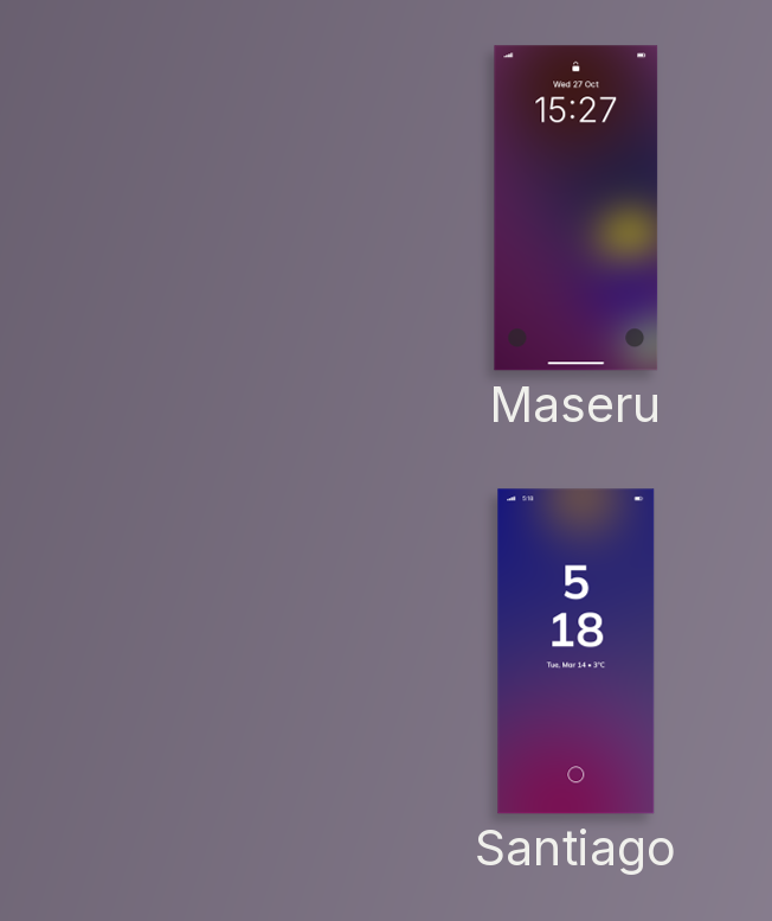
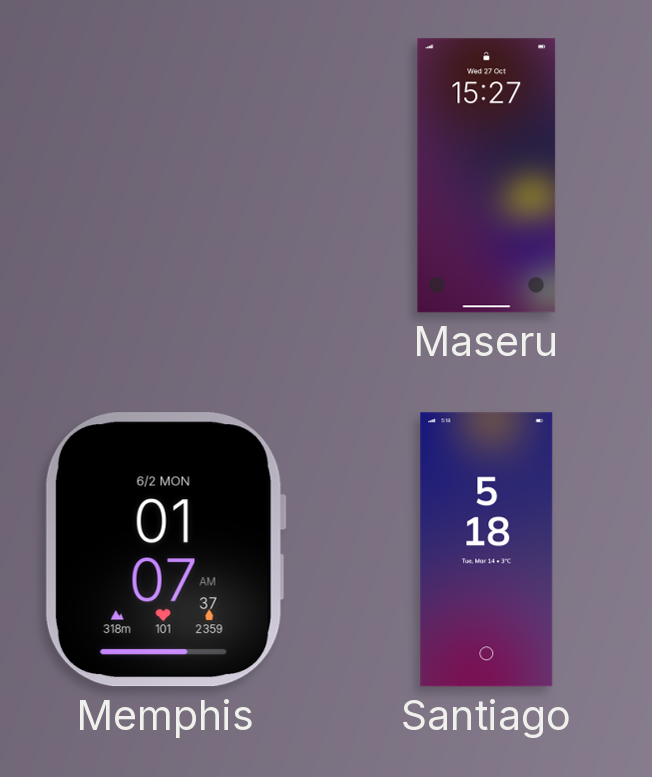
Memphis: none -> 01:07 (165, 550)
